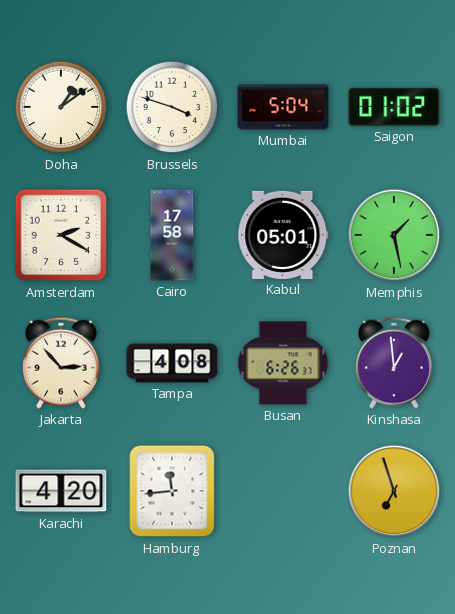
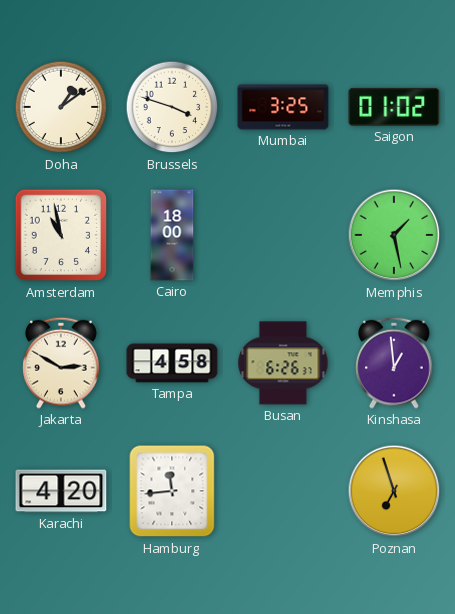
Mumbai: 5:04 -> 3:25 (283, 107)
Amsterdam: 2:20 -> 10:58 (61, 235)
Cairo: 17:58 -> 18:00 (172, 235)
Kabul: 05:01 -> none (283, 235)
Jakarta: 2:53 -> 2:50 (61, 363)
Tampa: 4:08 -> 4:58 (172, 363)
